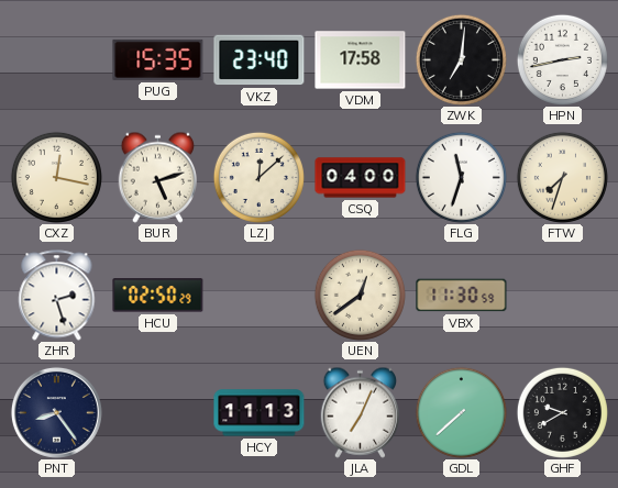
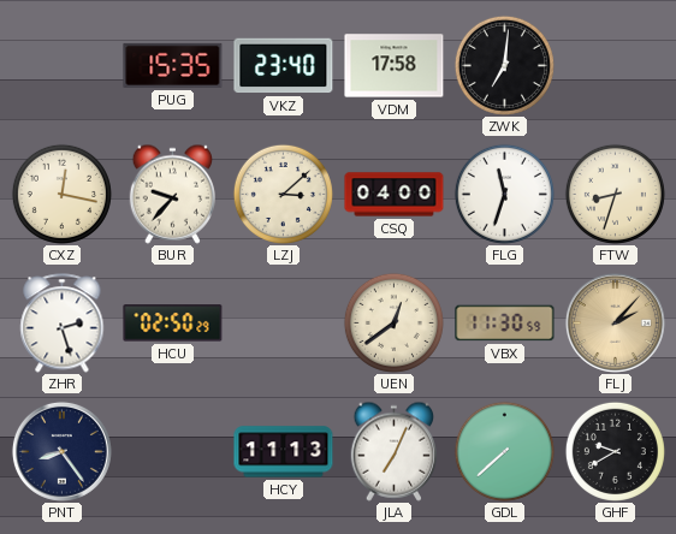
HPN: 2:43 -> none (562, 59)
BUR: 5:12 -> 9:37 (173, 194)
LZJ: 12:08 -> 3:08 (283, 194)
FTW: 7:33 -> 8:33 (615, 194)
FLJ: none -> 2:07 (615, 322)
